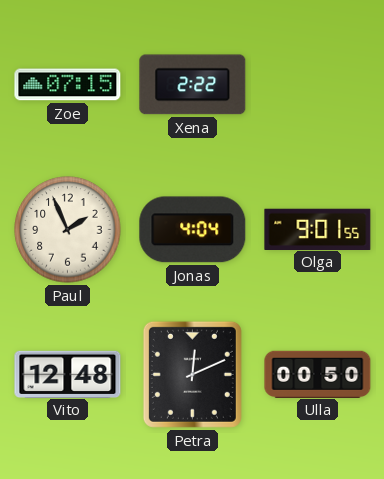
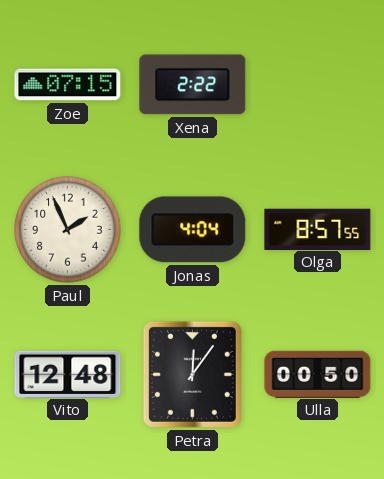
Olga: 9:01 -> 8:57 (318, 229)
Petra: 12:11 -> 12:06 (192, 374)
